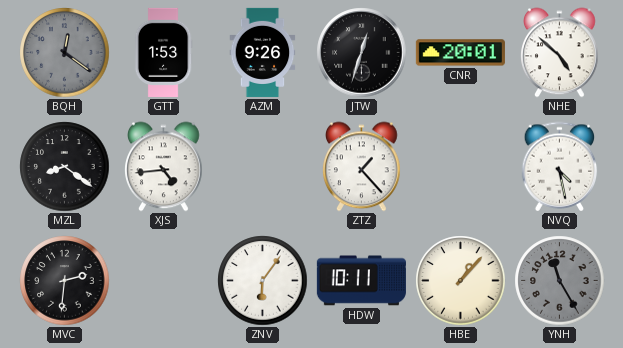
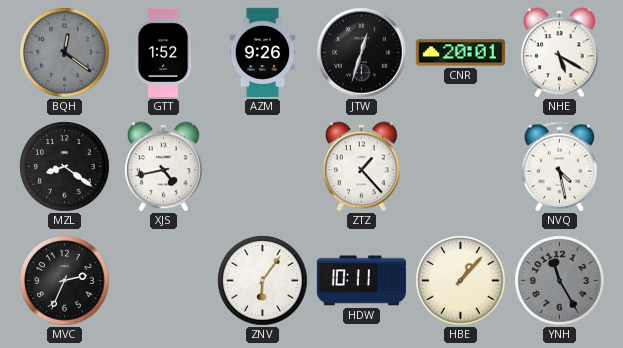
GTT: 1:53 -> 1:52 (163, 52)
NHE: 4:52 -> 5:20 (560, 53)
XJS: 4:44 -> 4:43 (164, 167)
MVC: 2:31 -> 2:34 (65, 281)
